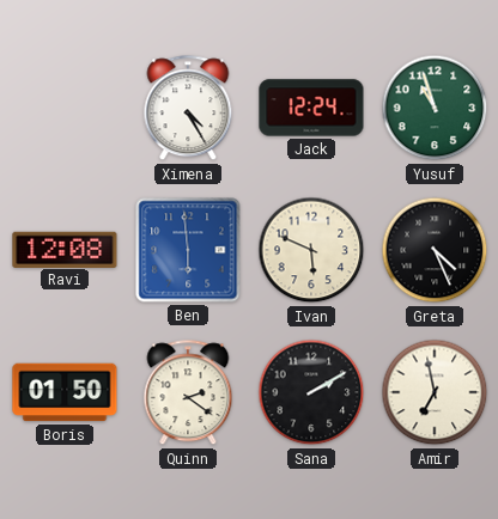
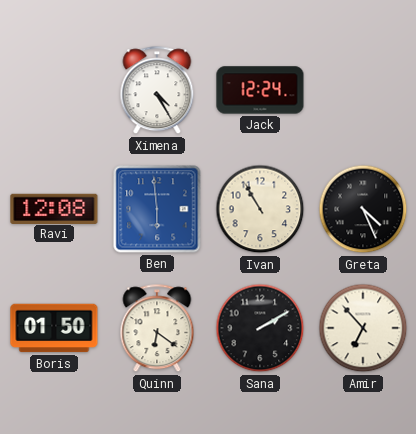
Yusuf: 10:57 -> none (435, 108)
Ivan: 5:49 -> 10:55 (260, 209)
Quinn: 2:21 -> 6:21 (157, 329)
Amir: 6:58 -> 6:53 (363, 328)
